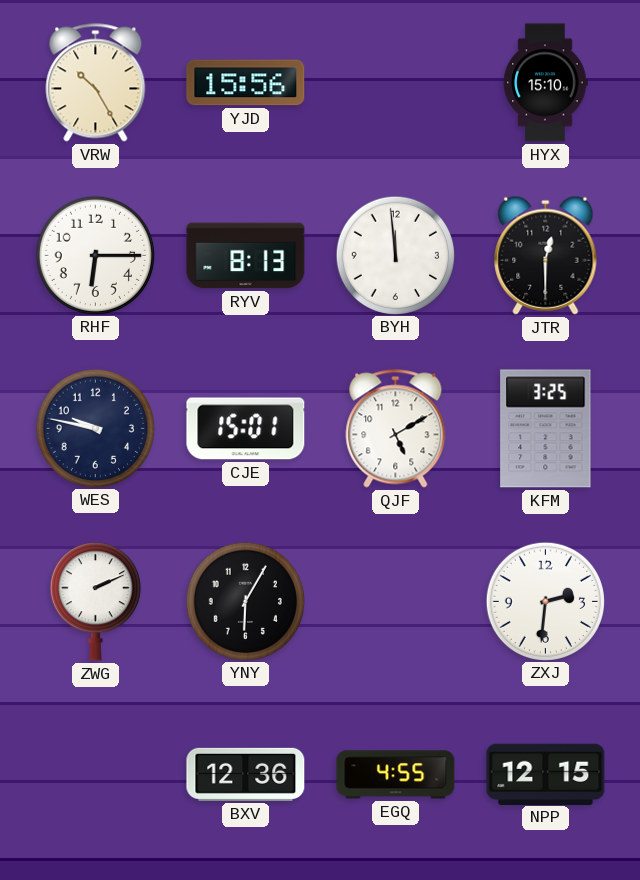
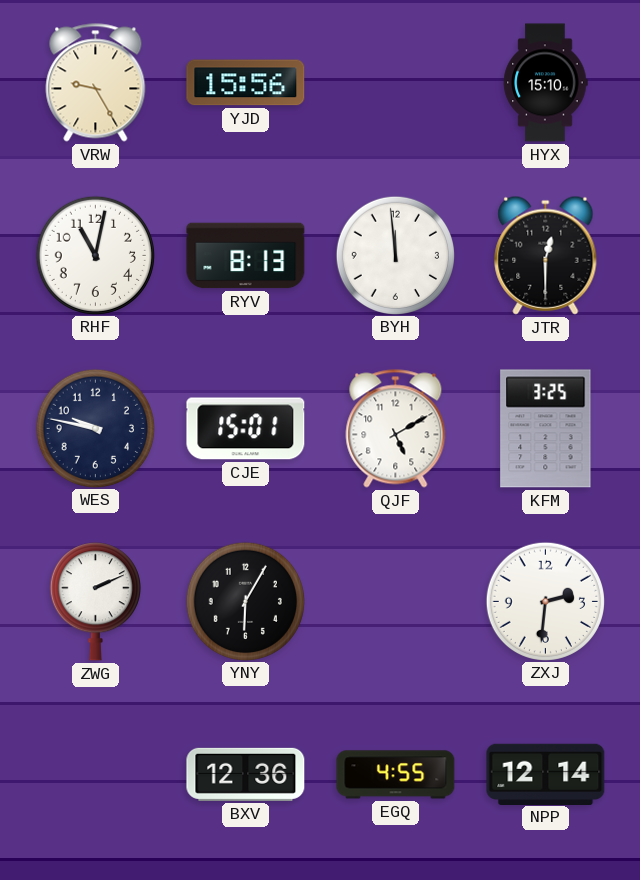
VRW: 10:25 -> 9:25 (96, 83)
RHF: 6:15 -> 11:02 (95, 255)
NPP: 12:15 -> 12:14 (546, 774)
